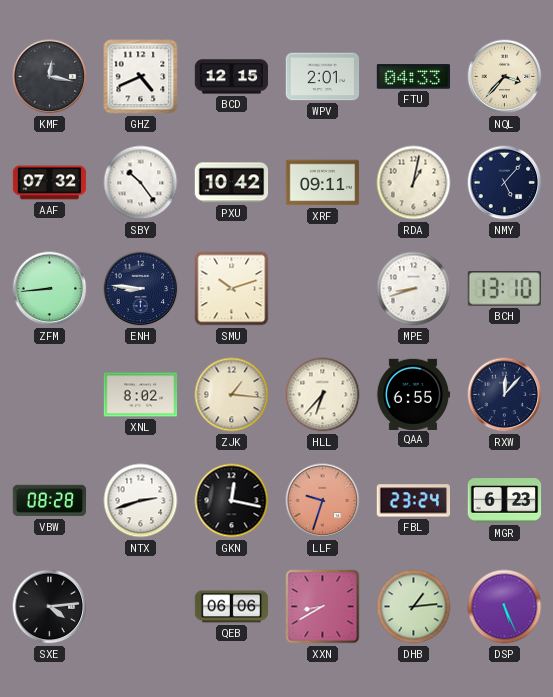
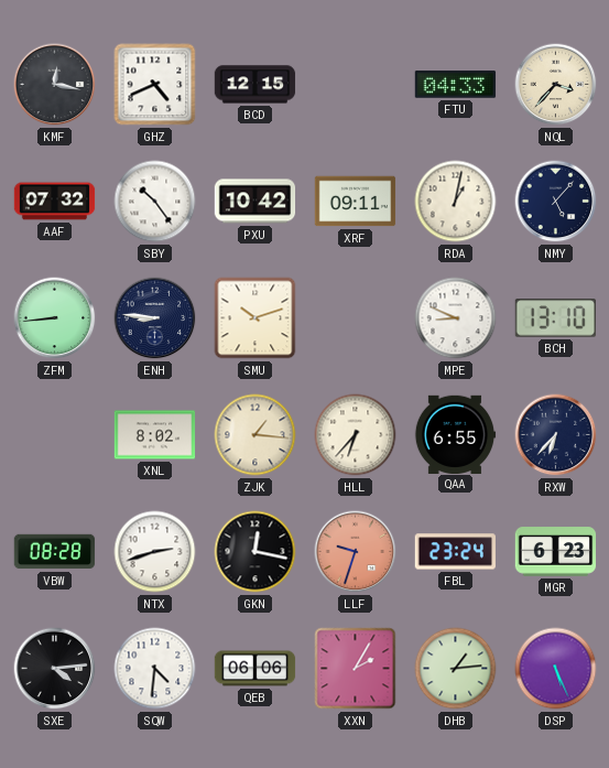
WPV: 2:01 -> none (323, 77)
MPE: 8:42 -> 8:49 (456, 318)
RXW: 12:07 -> 6:37 (556, 435)
SQW: none -> 4:31 (155, 669)
XXN: 8:40 -> 2:05 (356, 669)
